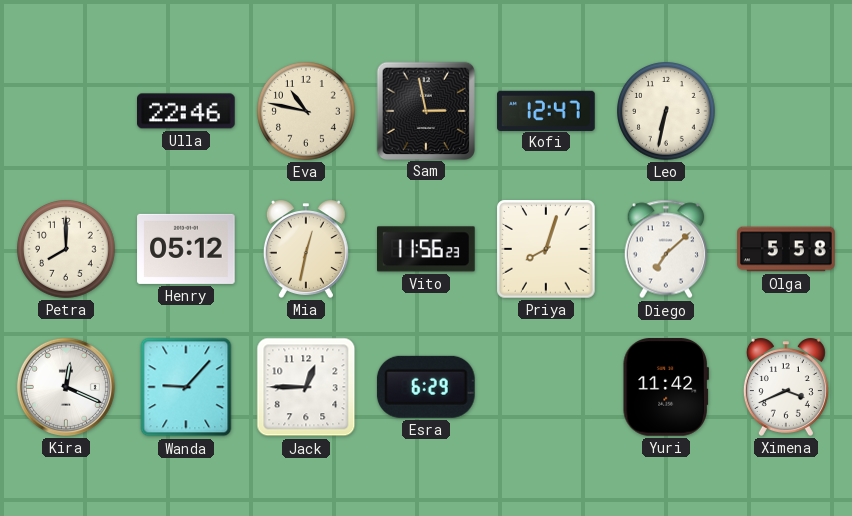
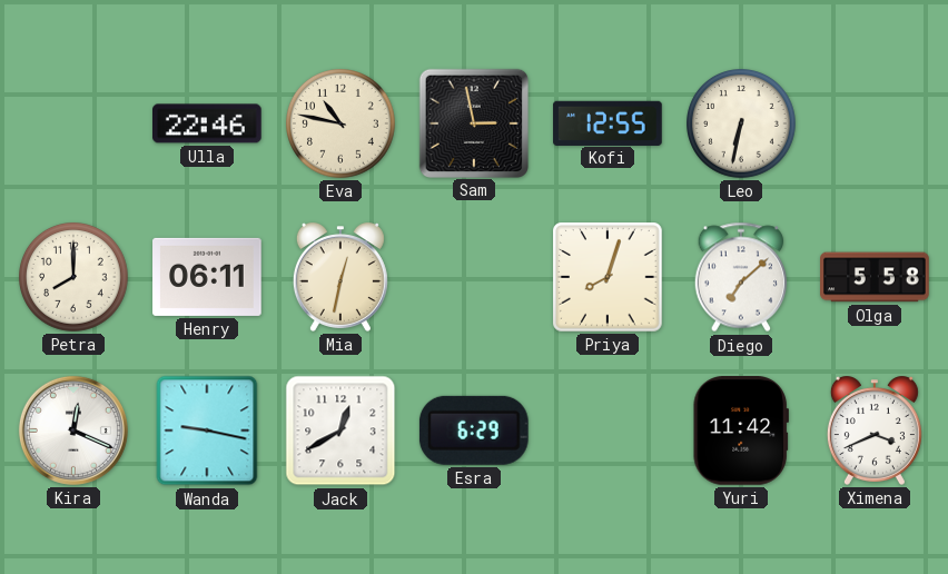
Kofi: 12:47 -> 12:55 (608, 122)
Henry: 05:12 -> 06:11 (207, 277)
Vito: 11:56 -> none (427, 249)
Wanda: 9:07 -> 9:17 (207, 430)
Jack: 12:45 -> 12:40 (340, 430)
